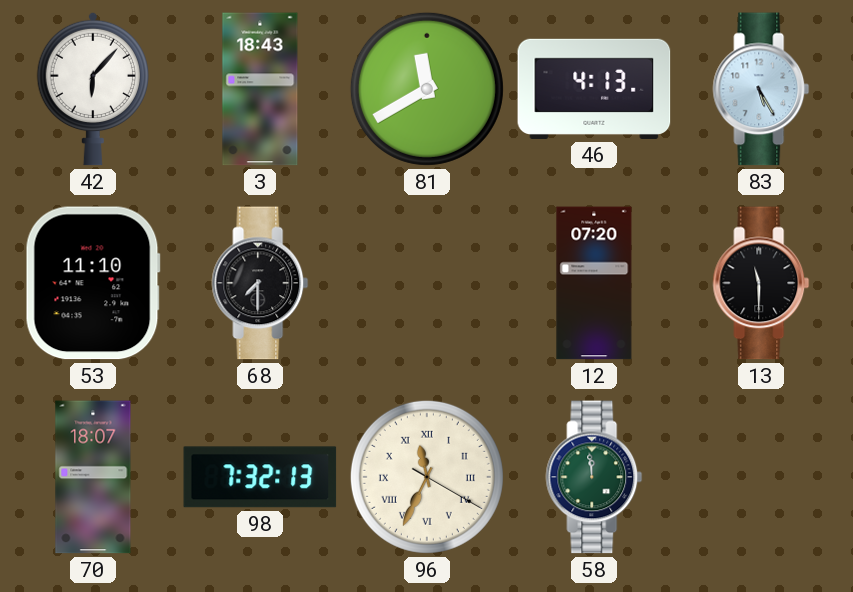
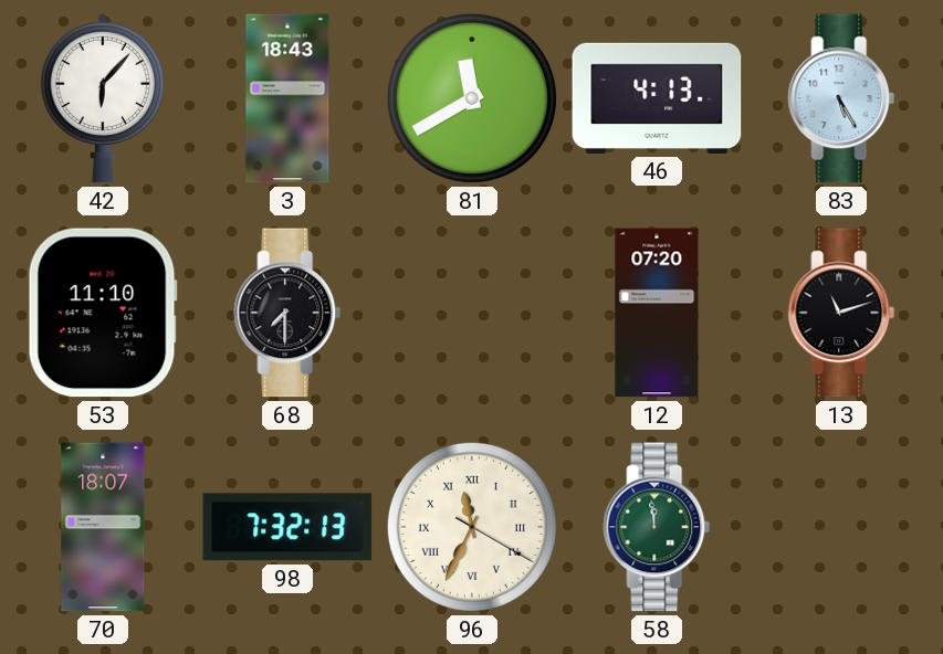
13: 11:30 -> 11:12 (841, 313)
